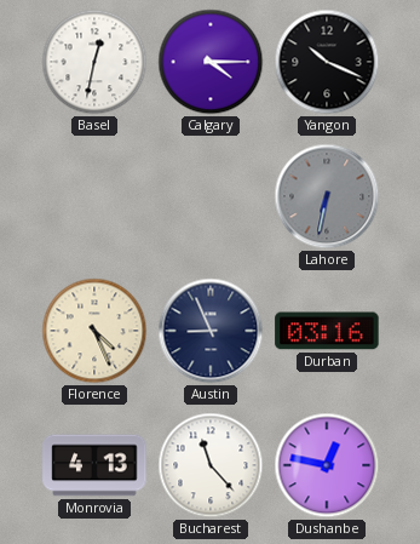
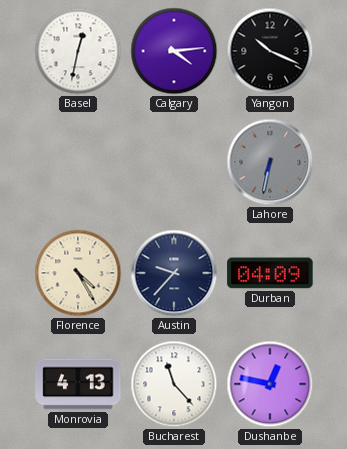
Calgary: 4:15 -> 4:14 (174, 51)
Florence: 4:26 -> 4:25 (78, 273)
Austin: 8:56 -> 9:37 (174, 273)
Durban: 03:16 -> 04:09 (270, 273)
